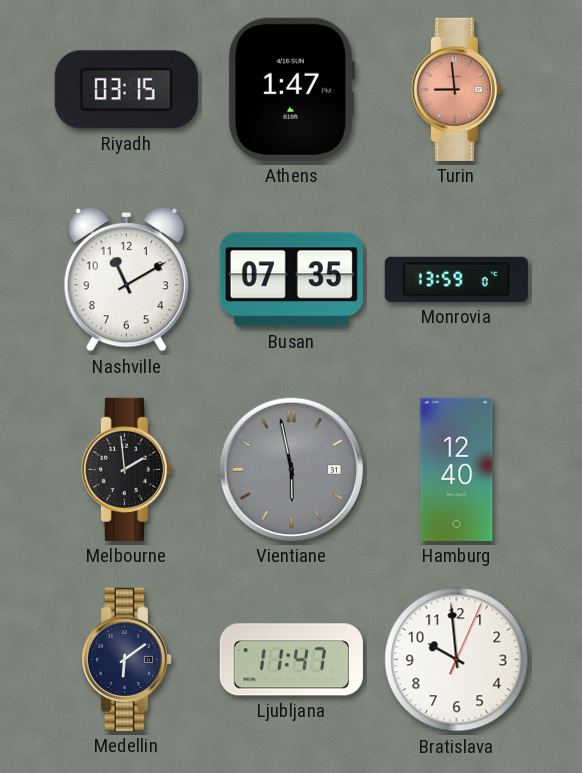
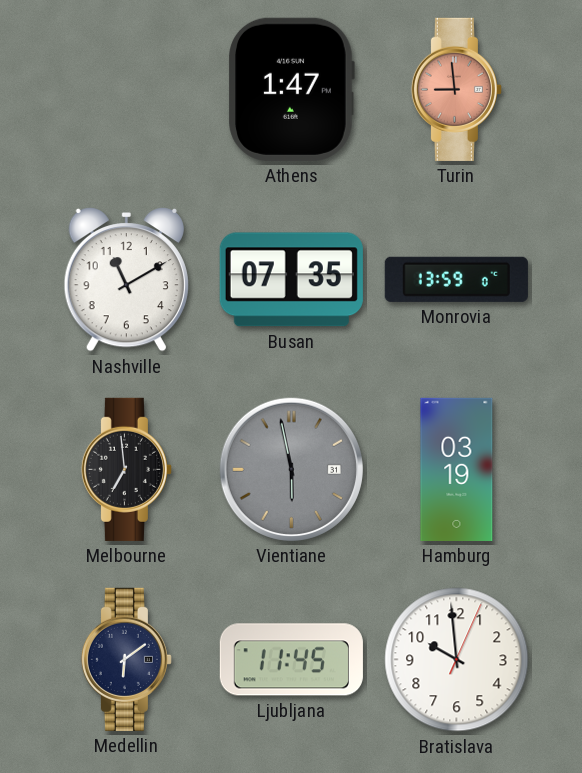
Riyadh: 03:15 -> none (126, 90)
Melbourne: 1:59 -> 6:59 (126, 469)
Hamburg: 12:40 -> 03:19 (457, 469)
Ljubljana: 11:47 -> 11:45 (291, 660)
